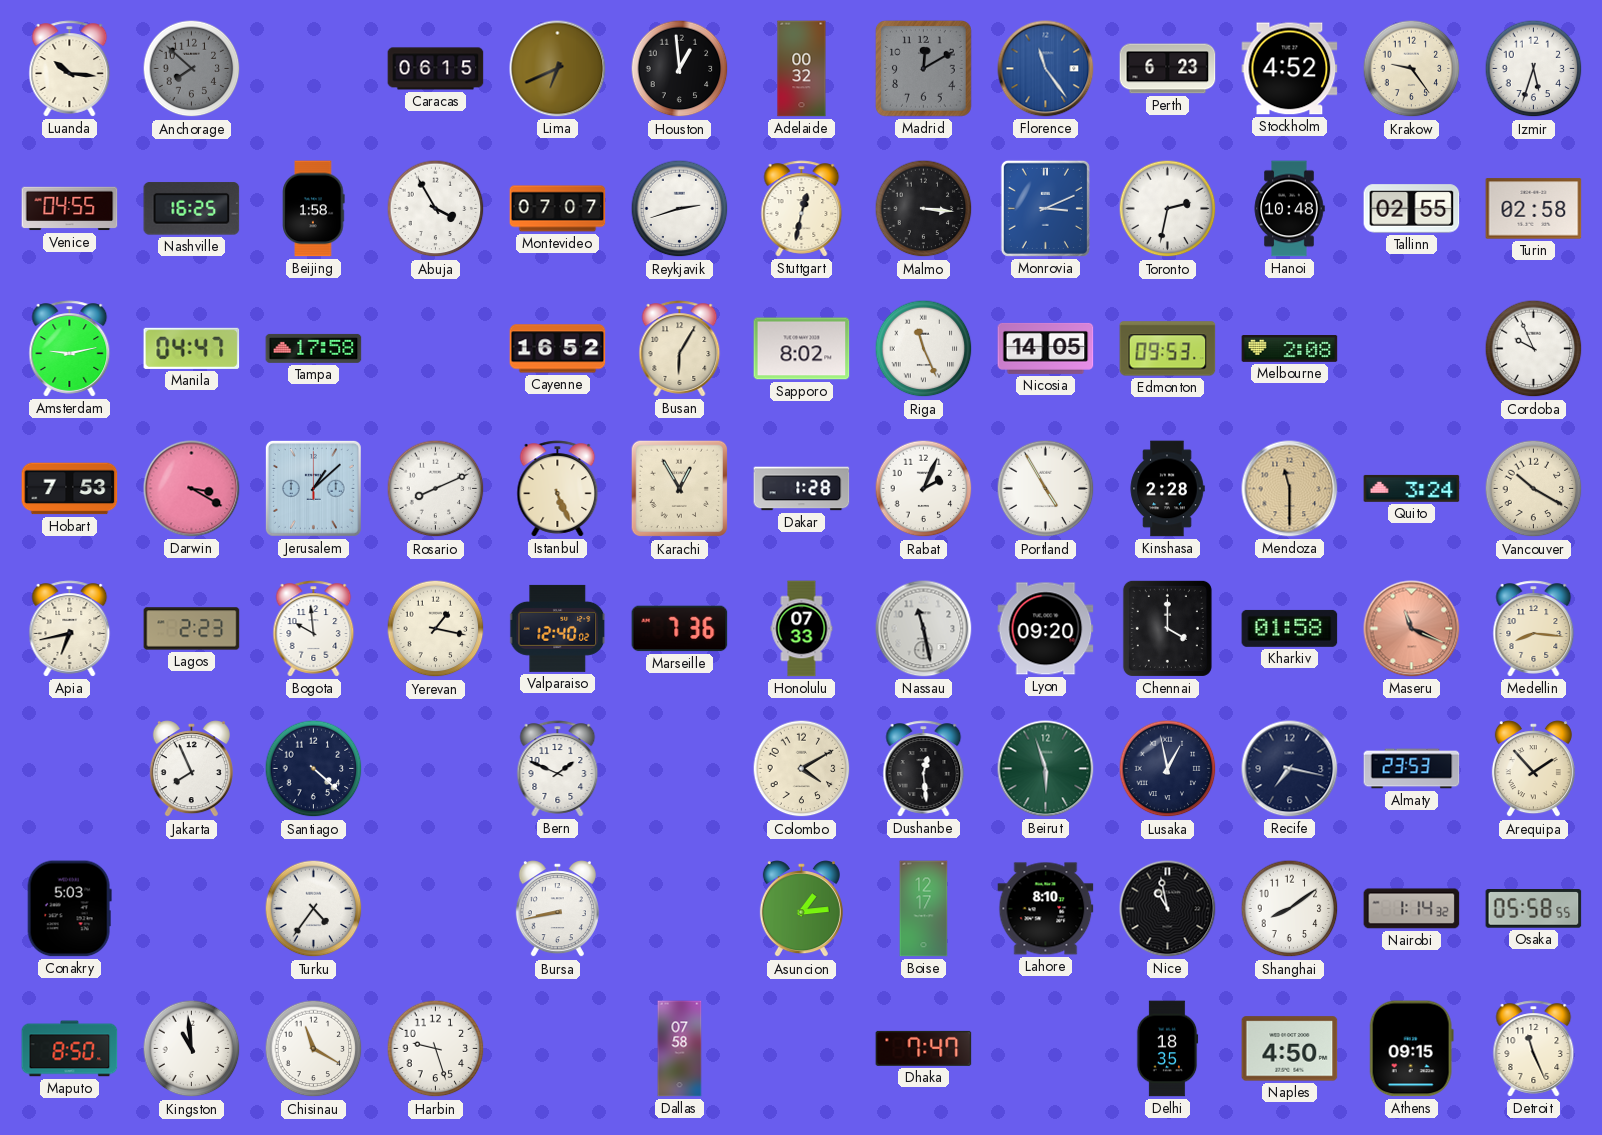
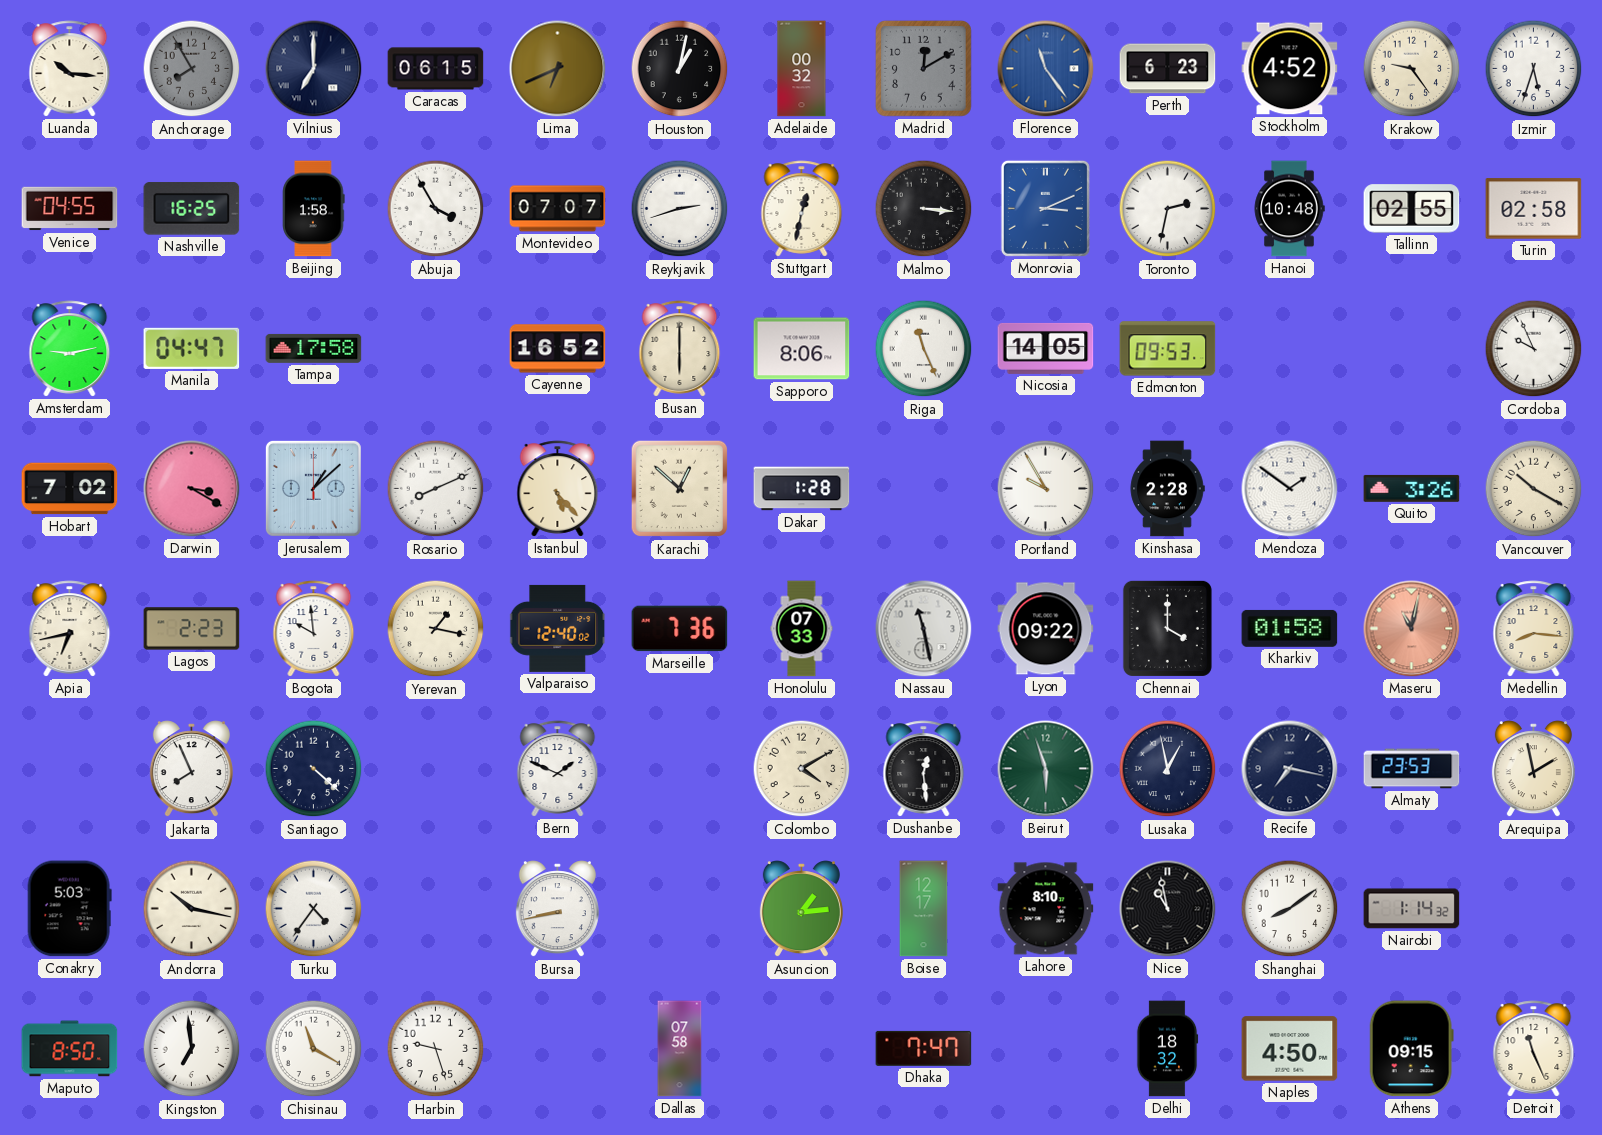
Anchorage: 7:52 -> 7:55 (192, 69)
Vilnius: none -> 7:00 (314, 69)
Houston: 12:59 -> 1:02 (680, 69)
Busan: 6:05 -> 6:00 (680, 349)
Sapporo: 8:02 -> 8:06 (802, 349)
Melbourne: 2:08 -> none (1290, 349)
Hobart: 7:53 -> 7:02 (70, 489)
Istanbul: 5:26 -> 5:23 (558, 489)
Karachi: 12:55 -> 12:52 (680, 489)
Rabat: 2:04 -> none (924, 489)
Portland: 4:55 -> 9:55 (1046, 489)
Mendoza: 11:30 -> 1:51 (1290, 489)
Mendoza dial: champagne -> white (1290, 489)
Quito: 3:24 -> 3:26 (1412, 488)
Lyon: 09:20 -> 09:22 (1046, 629)
Maseru: 11:19 -> 11:02 (1412, 629)
Arequipa: 1:53 -> 1:58 (1533, 769)
Andorra: none -> 10:17 (192, 909)
Osaka: 05:58 -> none (1534, 909)
Kingston: 10:59 -> 6:59 (192, 1049)
Delhi: 18:35 -> 18:32 (1167, 1049)
